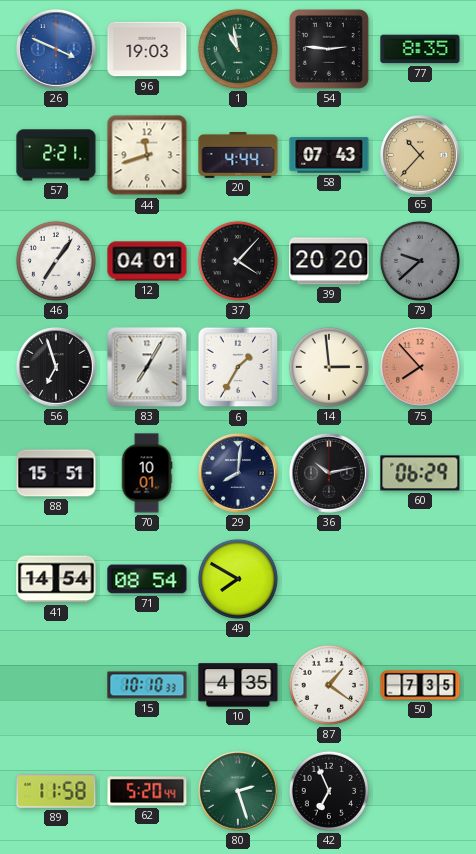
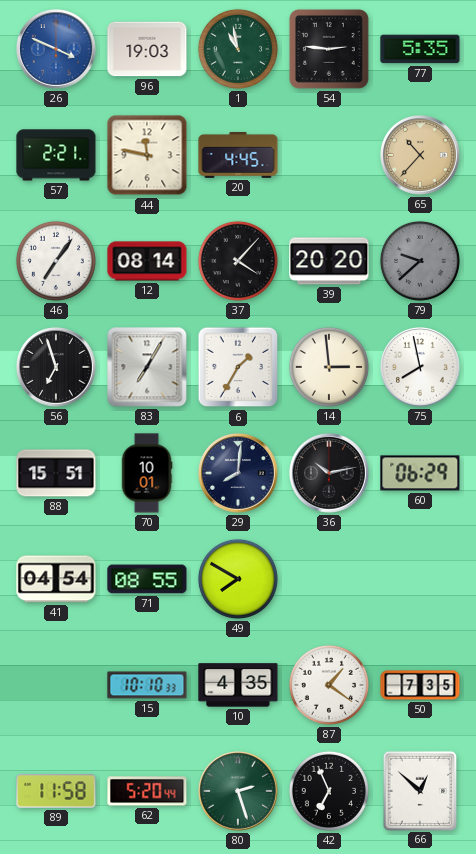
77: 8:35 -> 5:35 (420, 49)
44: 11:42 -> 11:47 (147, 155)
20: 4:44 -> 4:45 (238, 155)
58: 07:43 -> none (329, 155)
12: 04:01 -> 08:14 (147, 261)
75: 7:53 -> 7:58 (421, 368)
75 dial: salmon -> white (421, 368)
41: 14:54 -> 04:54 (56, 579)
71: 08:54 -> 08:55 (147, 579)
66: none -> 12:52 (419, 790)
